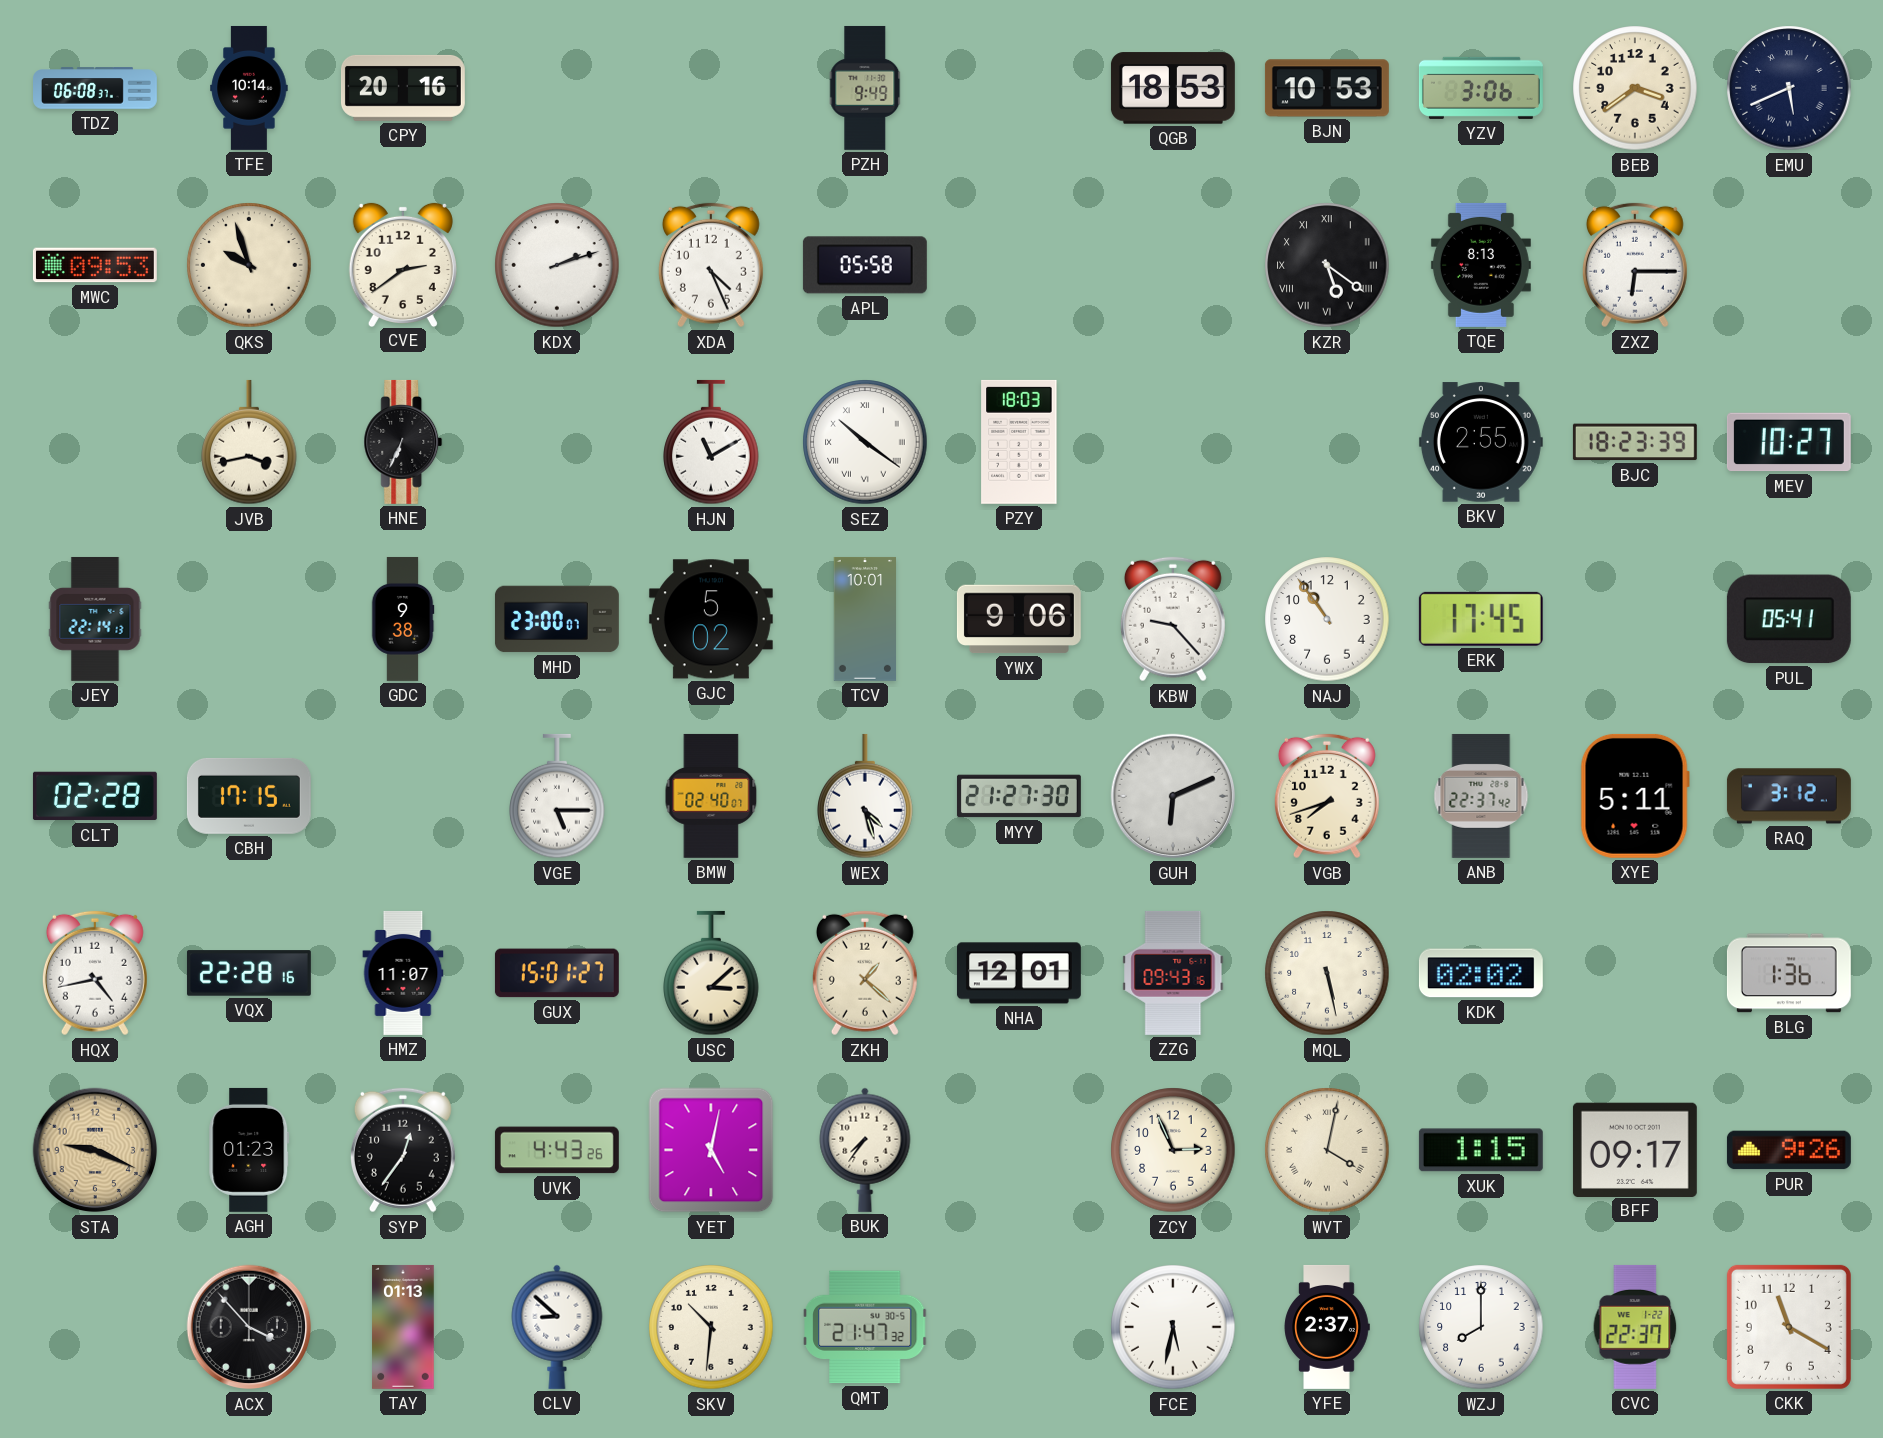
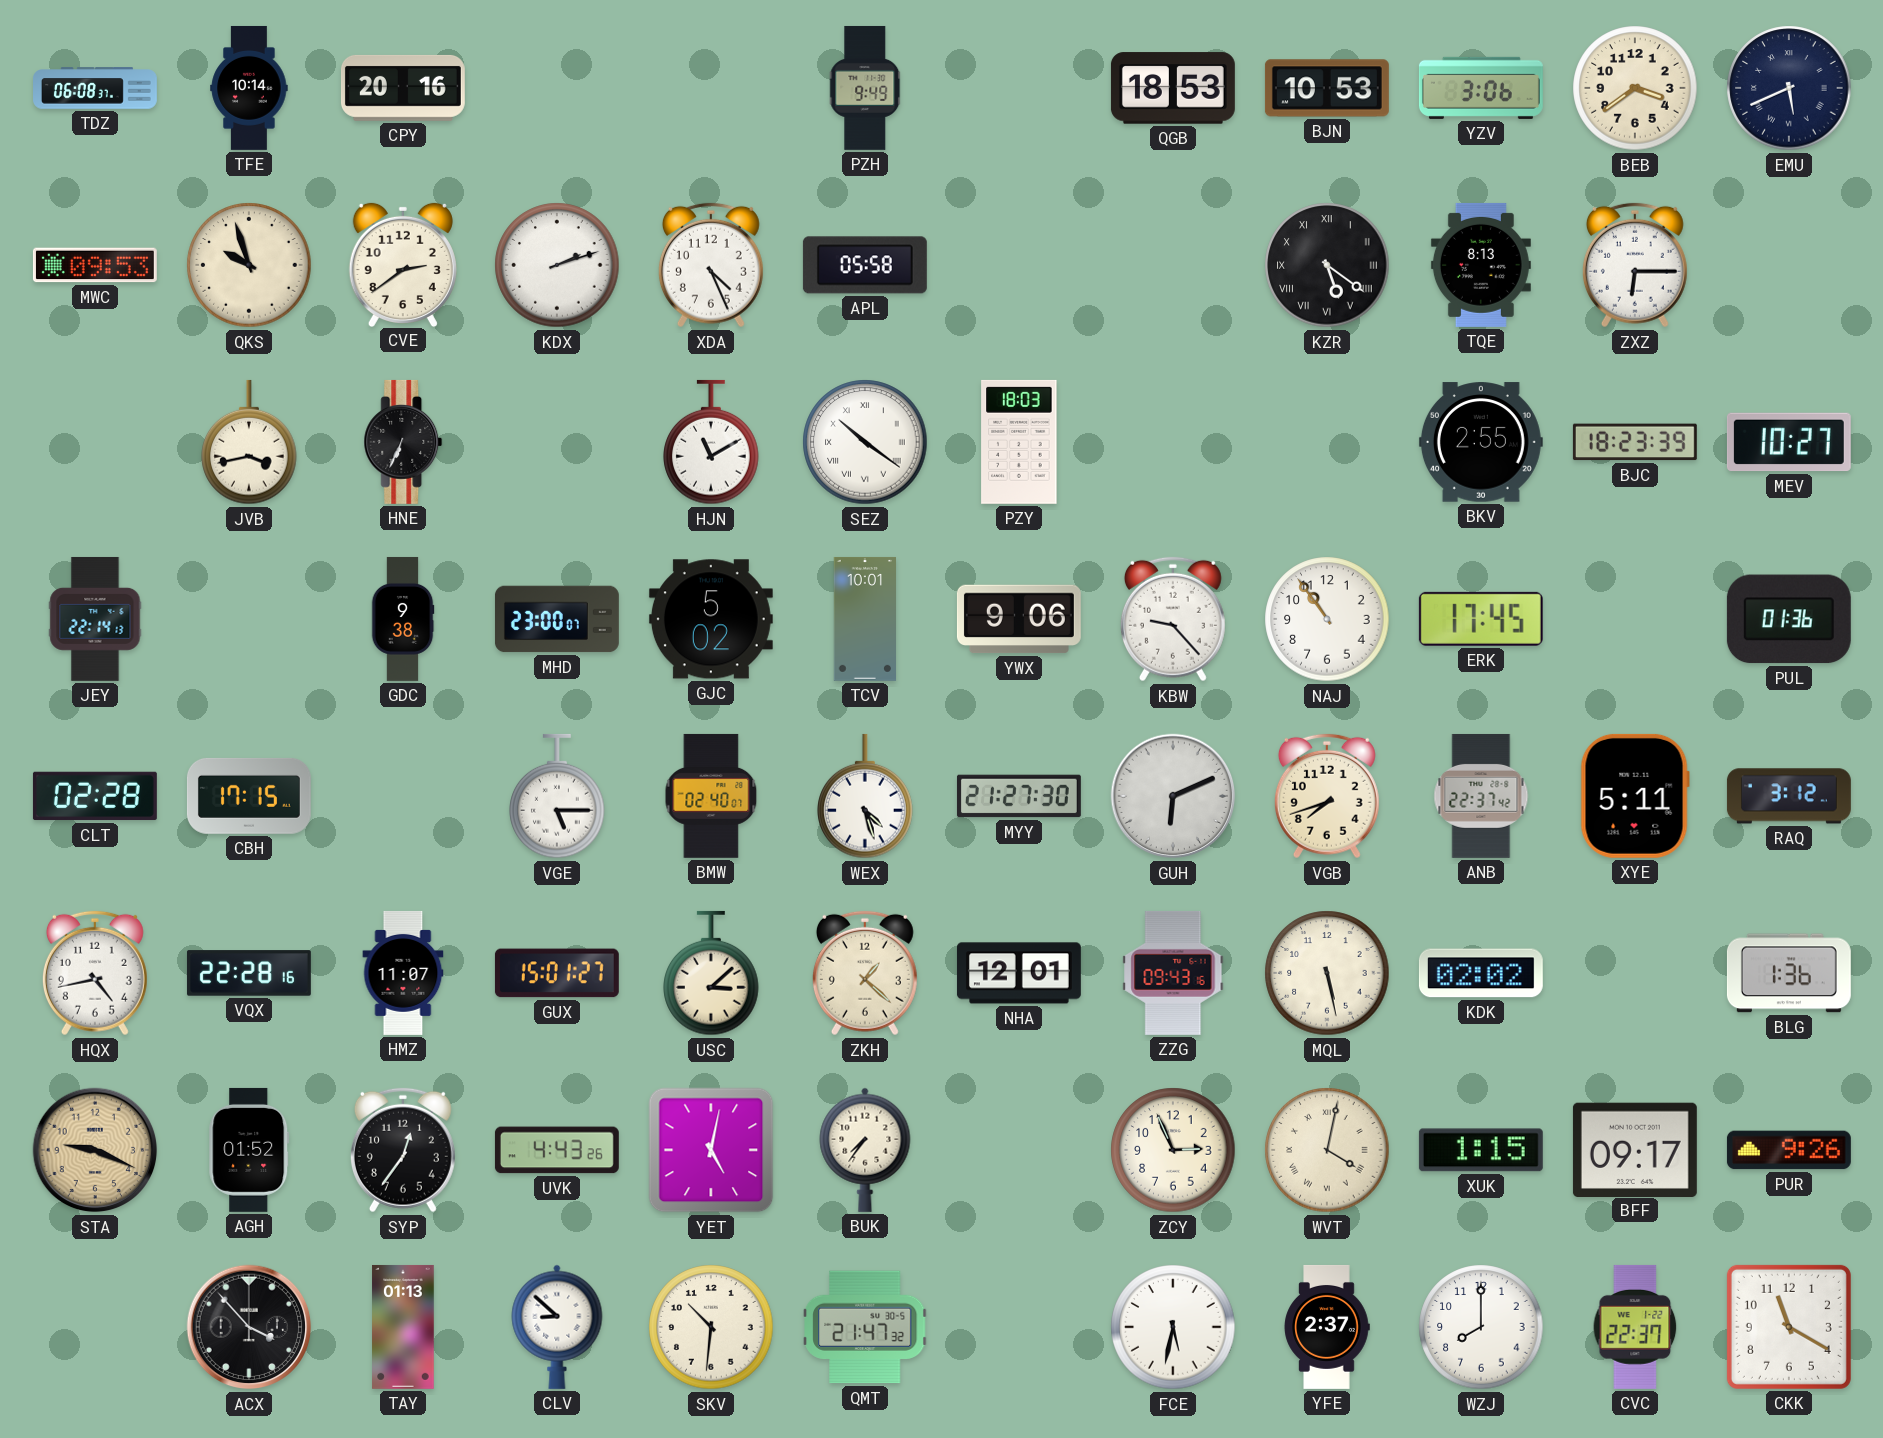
PUL: 05:41 -> 01:36 (1789, 619)
AGH: 01:23 -> 01:52 (249, 1150)
